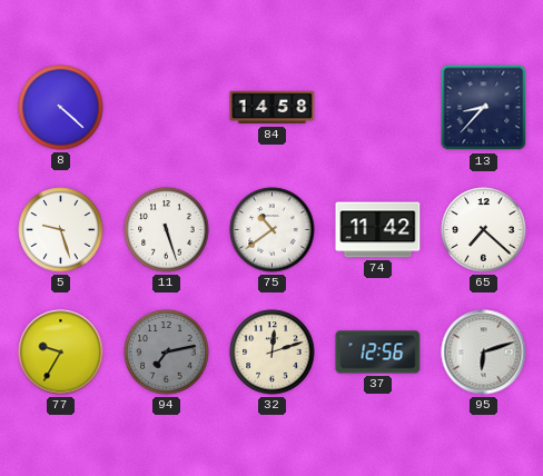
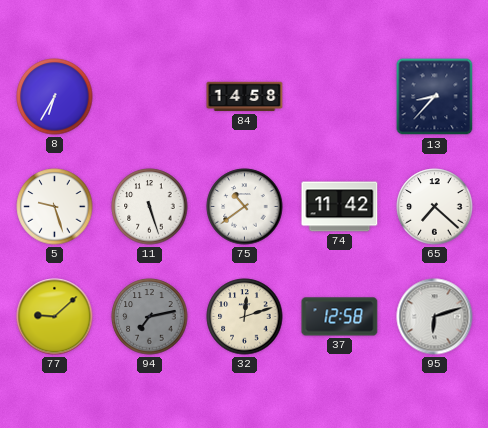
8: 4:22 -> 6:35 (55, 97)
77: 9:35 -> 9:08 (55, 317)
37: 12:56 -> 12:58 (340, 317)
